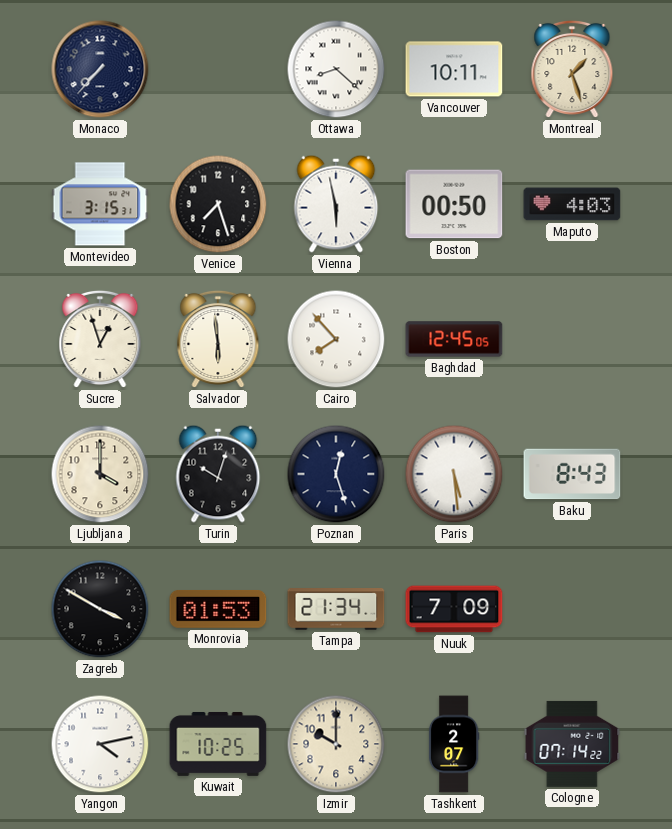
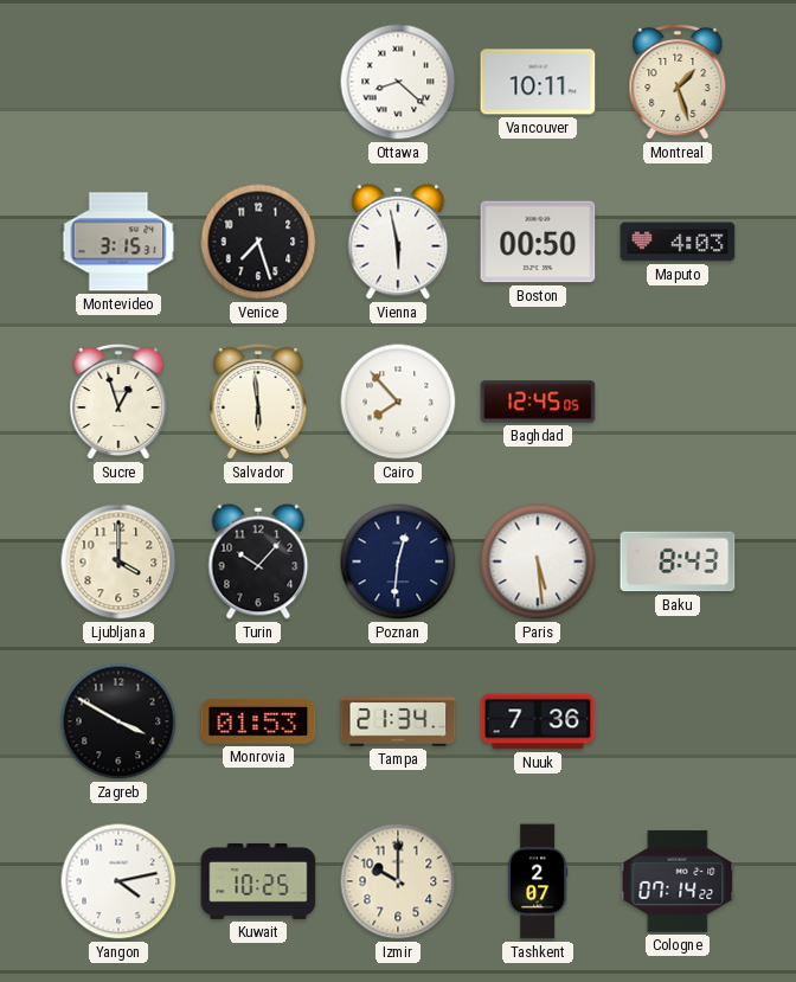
Monaco: 7:37 -> none (100, 69)
Turin: 10:03 -> 10:07 (258, 561)
Poznan: 12:27 -> 12:31 (398, 561)
Nuuk: 7:09 -> 7:36 (538, 721)
